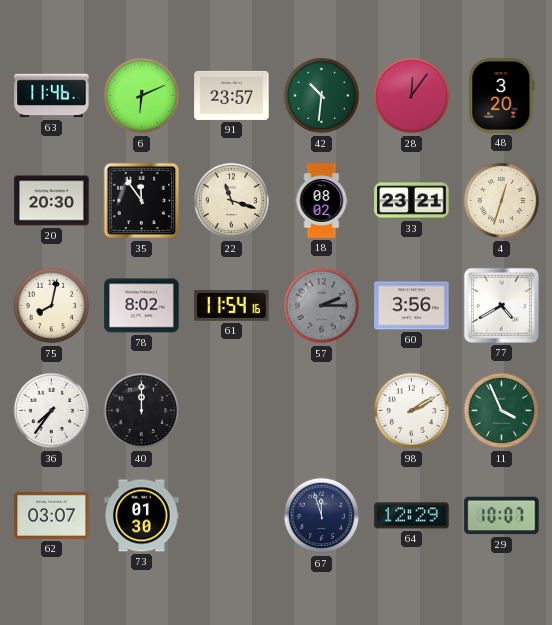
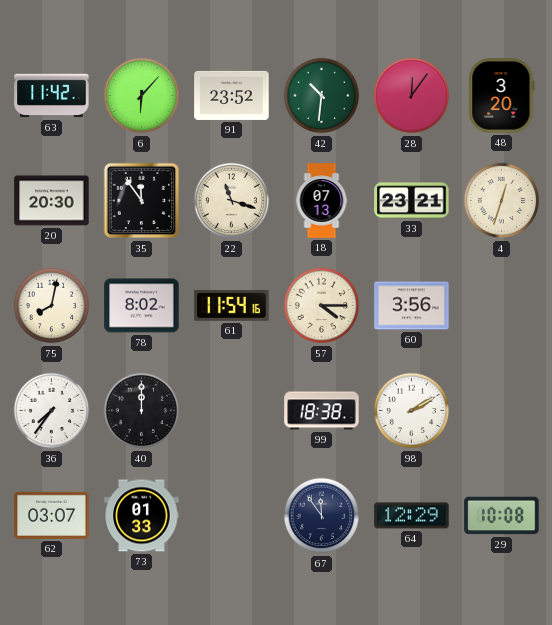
63: 11:46 -> 11:42 (52, 96)
6: 6:11 -> 6:07 (142, 96)
91: 23:57 -> 23:52 (232, 95)
18: 08:02 -> 07:13 (322, 201)
57: 2:15 -> 4:15 (322, 306)
57 dial: grey -> cream (322, 306)
77: 4:40 -> none (501, 305)
99: none -> 18:38 (322, 411)
11: 3:56 -> none (502, 411)
73: 01:30 -> 01:33 (142, 516)
67: 11:57 -> 11:54 (322, 516)
29: 10:07 -> 10:08 (502, 516)
